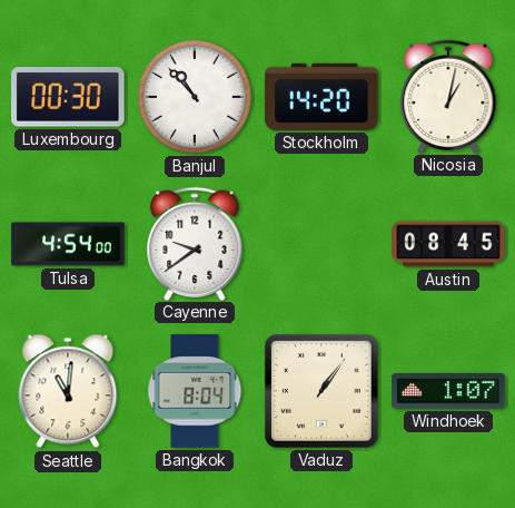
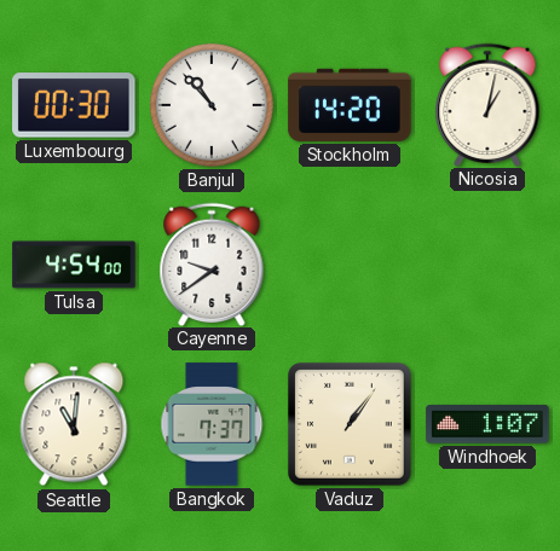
Austin: 08:45 -> none (448, 244)
Bangkok: 8:04 -> 7:37 (212, 424)
